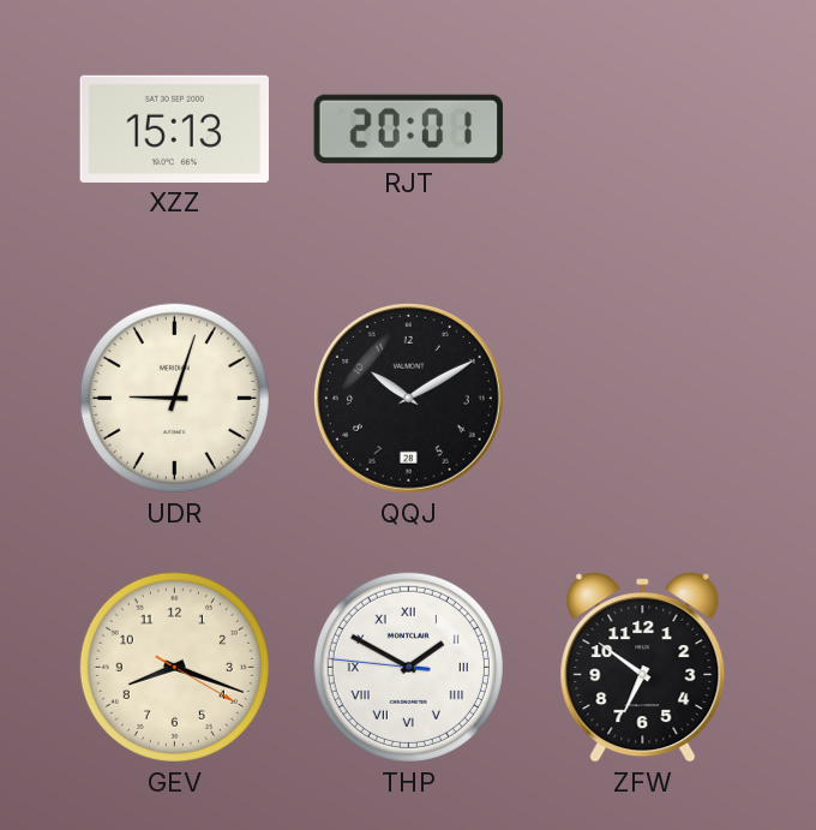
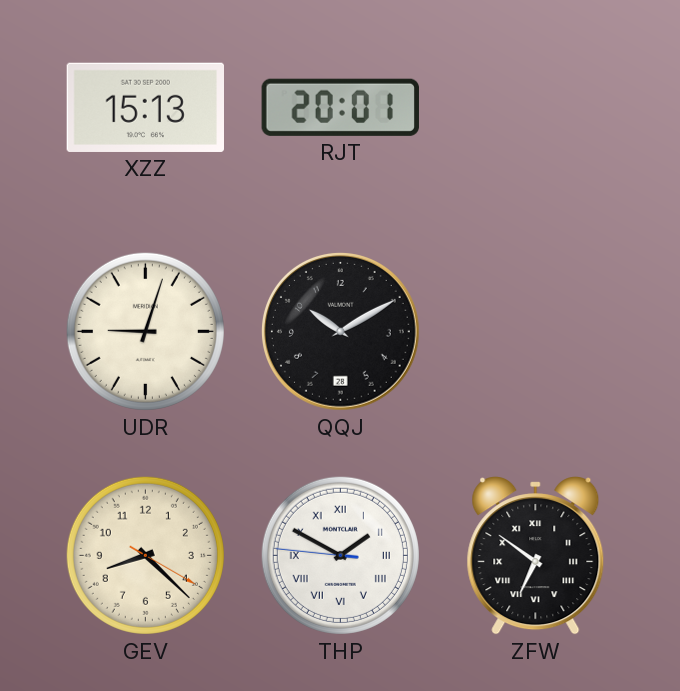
GEV: 8:18 -> 8:22 (145, 555)
ZFW numerals: Arabic -> Roman (536, 556)
